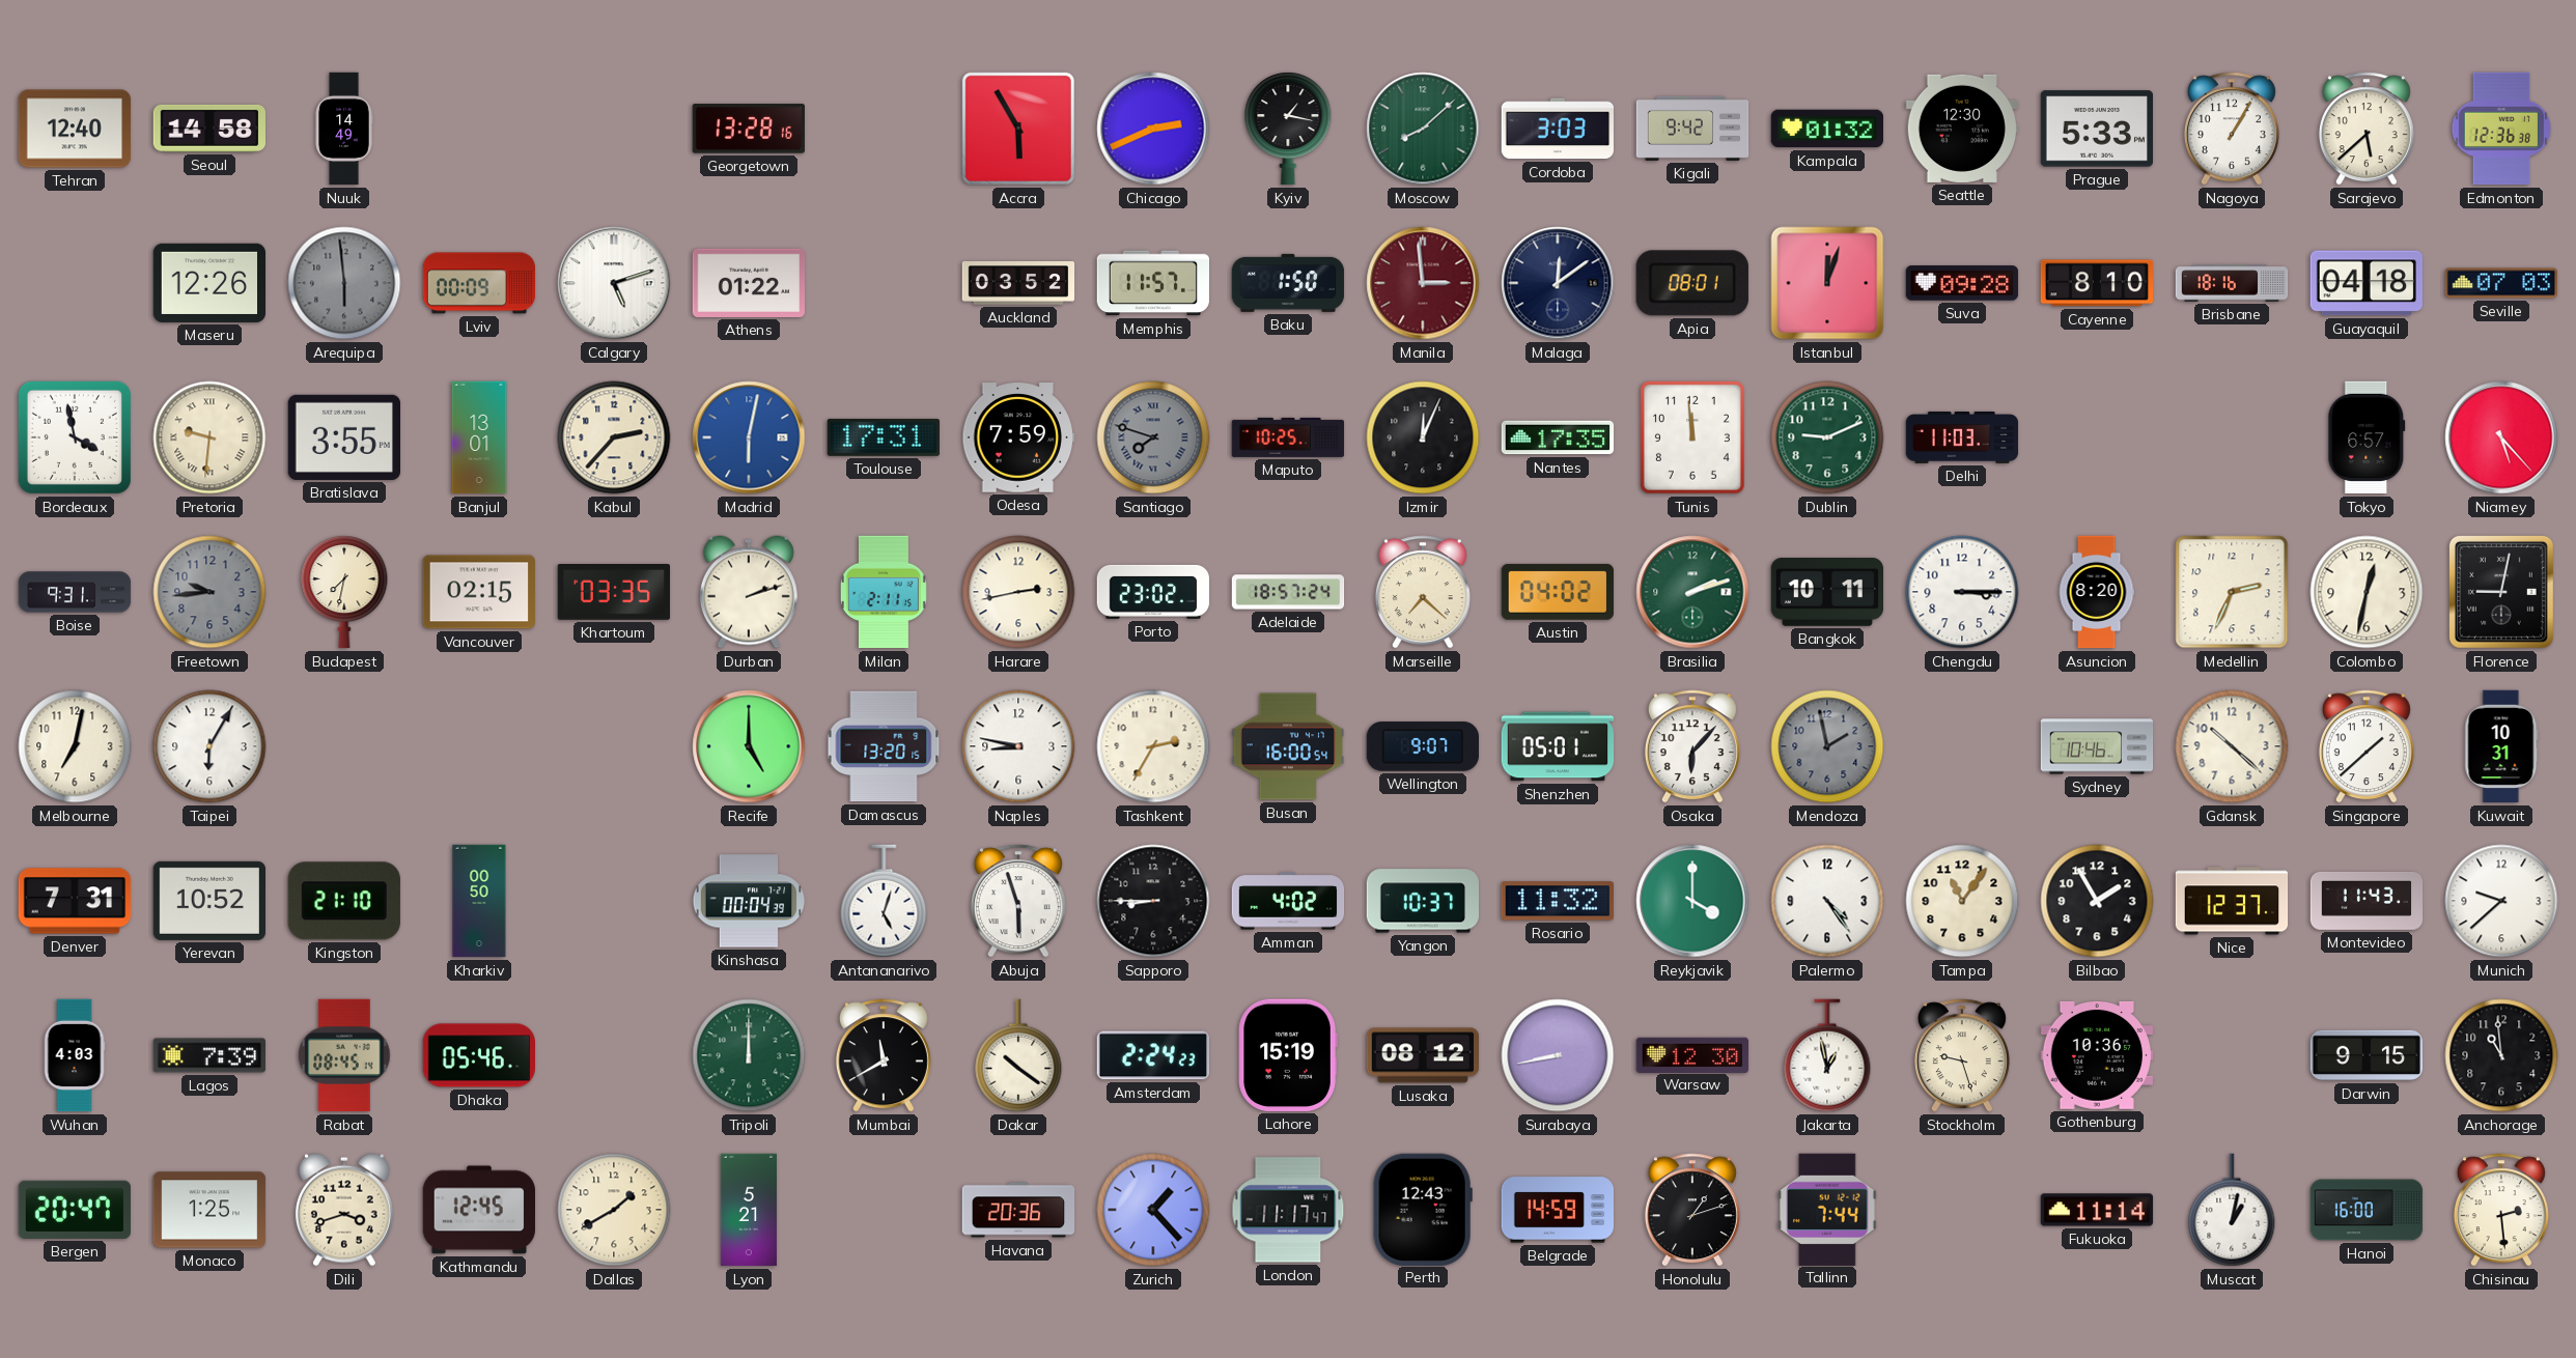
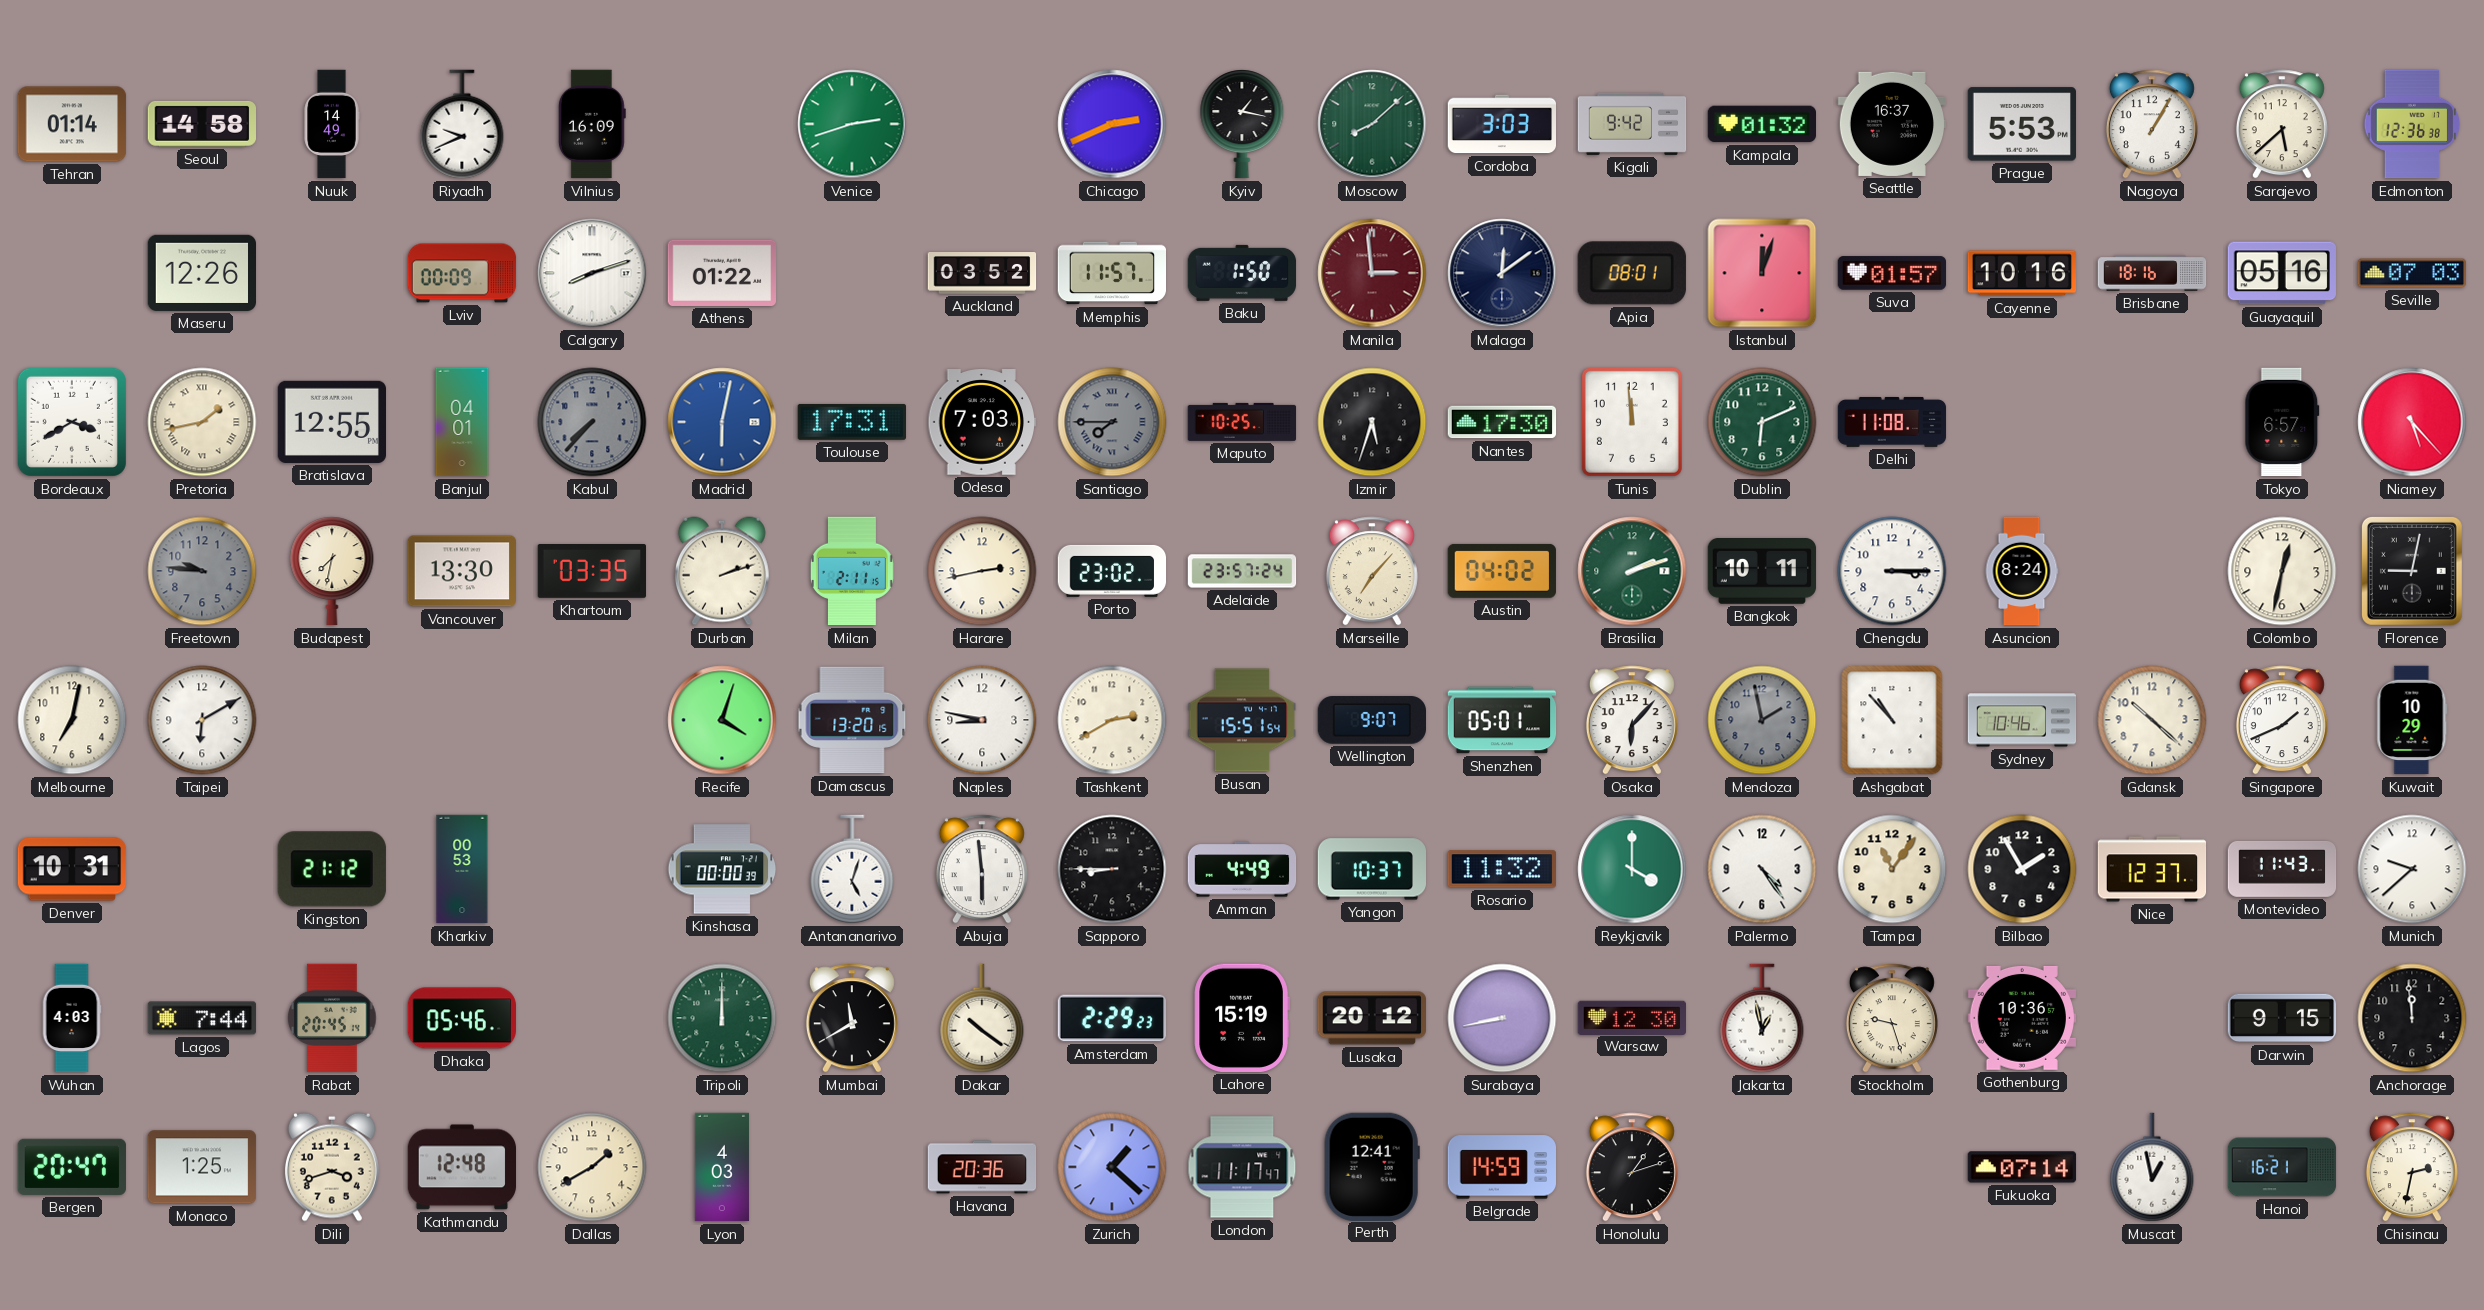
Tehran: 12:40 -> 01:14 (72, 124)
Riyadh: none -> 9:41 (462, 124)
Vilnius: none -> 16:09 (592, 124)
Georgetown: 13:28 -> none (749, 129)
Venice: none -> 2:42 (852, 124)
Accra: 5:55 -> none (1018, 129)
Seattle: 12:30 -> 16:37 (1891, 124)
Prague: 5:33 -> 5:53 (2021, 124)
Arequipa: 5:59 -> none (344, 283)
Calgary: 5:12 -> 8:12 (592, 273)
Suva: 09:28 -> 01:57 (1892, 273)
Cayenne: 8:10 -> 10:16 (2021, 273)
Guayaquil: 04:18 -> 05:16 (2282, 273)
Bordeaux: 3:58 -> 3:40 (72, 422)
Pretoria: 9:31 -> 1:43 (202, 422)
Bratislava: 3:55 -> 12:55 (331, 422)
Banjul: 13:01 -> 04:01 (462, 422)
Kabul: 2:37 -> 7:37 (592, 422)
Kabul dial: cream -> grey (592, 422)
Odesa: 7:59 -> 7:03 (982, 422)
Santiago: 7:48 -> 7:45 (1112, 422)
Izmir: 12:04 -> 5:33 (1372, 422)
Nantes: 17:35 -> 17:30 (1502, 422)
Dublin: 9:11 -> 6:11 (1762, 422)
Delhi: 11:03 -> 11:08 (1892, 422)
Boise: 9:31 -> none (75, 592)
Freetown: 9:44 -> 9:46 (202, 571)
Vancouver: 02:15 -> 13:30 (461, 571)
Adelaide: 18:57 -> 23:57 (1242, 571)
Marseille: 7:22 -> 7:07 (1372, 571)
Asuncion: 8:20 -> 8:24 (2022, 571)
Medellin: 2:34 -> none (2232, 592)
Taipei: 6:05 -> 6:10 (202, 720)
Recife: 5:00 -> 4:03 (722, 720)
Tashkent: 2:35 -> 2:40 (1112, 720)
Busan: 16:00 -> 15:51 (1242, 720)
Ashgabat: none -> 10:53 (1892, 720)
Singapore: 1:38 -> 1:41 (2282, 720)
Kuwait: 10:31 -> 10:29 (2412, 720)
Denver: 7:31 -> 10:31 (72, 869)
Yerevan: 10:52 -> none (208, 901)
Kingston: 21:10 -> 21:12 (332, 869)
Kharkiv: 00:50 -> 00:53 (462, 869)
Kinshasa: 00:04 -> 00:00 (722, 869)
Abuja: 5:57 -> 5:59 (982, 869)
Amman: 4:02 -> 4:49 (1242, 869)
Lagos: 7:39 -> 7:44 (202, 1018)
Rabat: 08:45 -> 20:45 (332, 1018)
Amsterdam: 2:24 -> 2:29 (1111, 1018)
Lusaka: 08:12 -> 20:12 (1371, 1018)
Anchorage: 10:59 -> 11:59 (2412, 1018)
Kathmandu: 12:45 -> 12:48 (461, 1167)
Lyon: 5:21 -> 4:03 (722, 1167)
Zurich: 1:23 -> 1:22 (1112, 1167)
Perth: 12:43 -> 12:41 (1372, 1166)
Tallinn: 7:44 -> none (1827, 1209)
Fukuoka: 11:14 -> 07:14 (2022, 1167)
Muscat: 1:02 -> 12:58 (2152, 1167)
Hanoi: 16:00 -> 16:21 (2282, 1167)
Chisinau: 2:29 -> 2:32 (2412, 1167)
